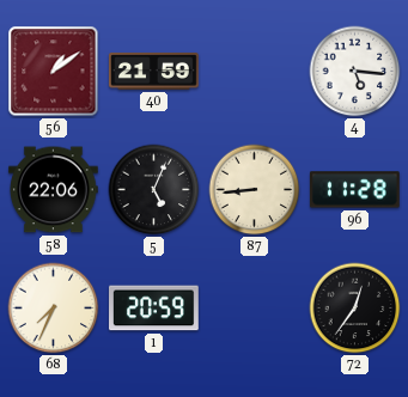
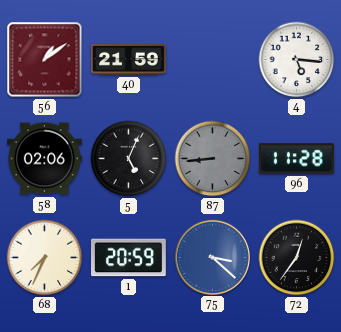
58: 22:06 -> 02:06 (45, 159)
87 dial: cream -> grey (213, 159)
75: none -> 3:22 (212, 257)
